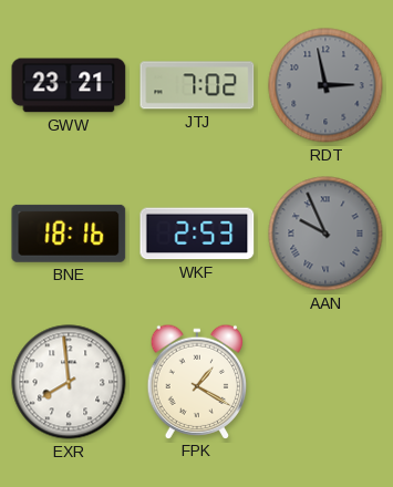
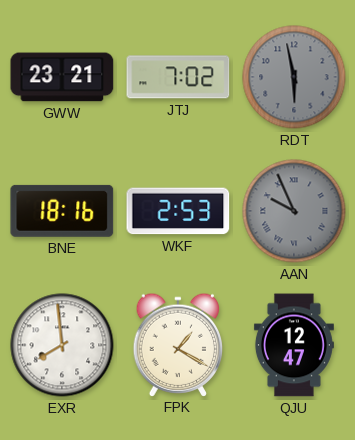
RDT: 2:58 -> 5:58 (294, 77)
QJU: none -> 12:47 (294, 345)
